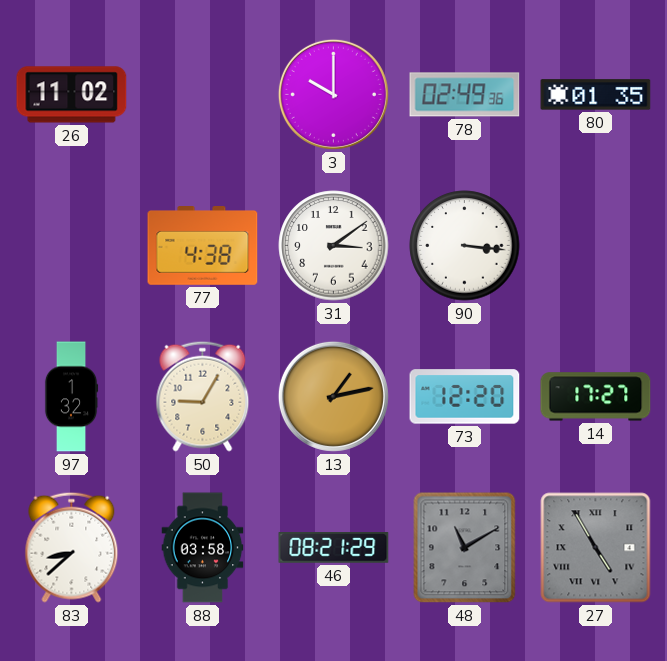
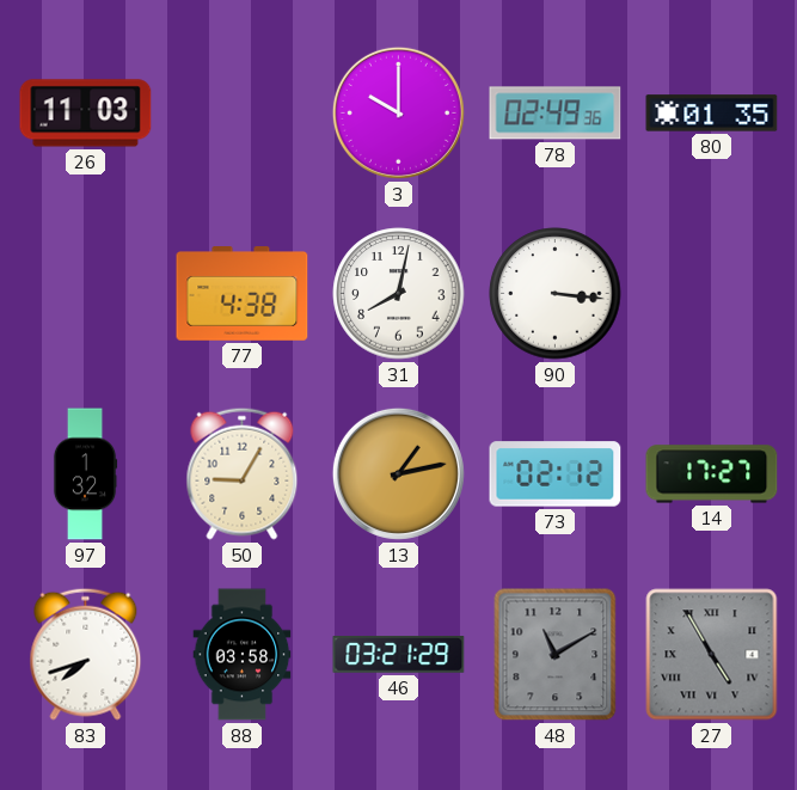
26: 11:02 -> 11:03 (86, 114)
31: 3:09 -> 8:02 (399, 294)
73: 12:20 -> 02:12 (556, 474)
83: 8:38 -> 7:42 (86, 654)
46: 08:21 -> 03:21 (399, 655)
